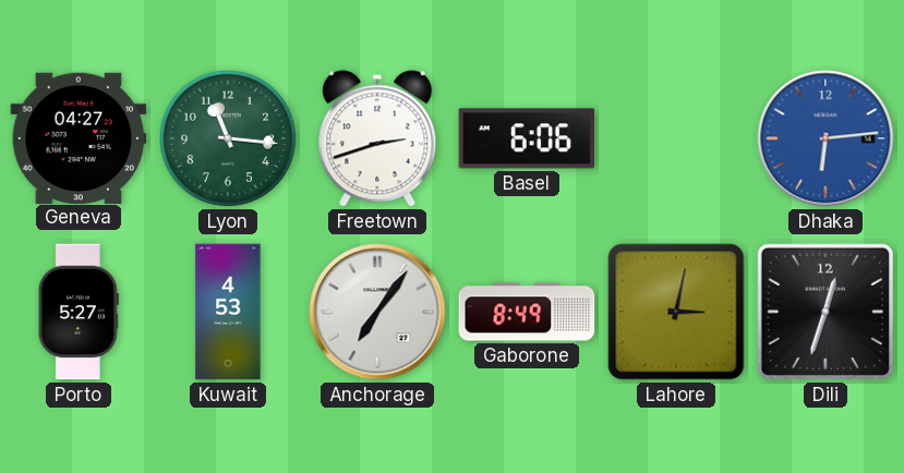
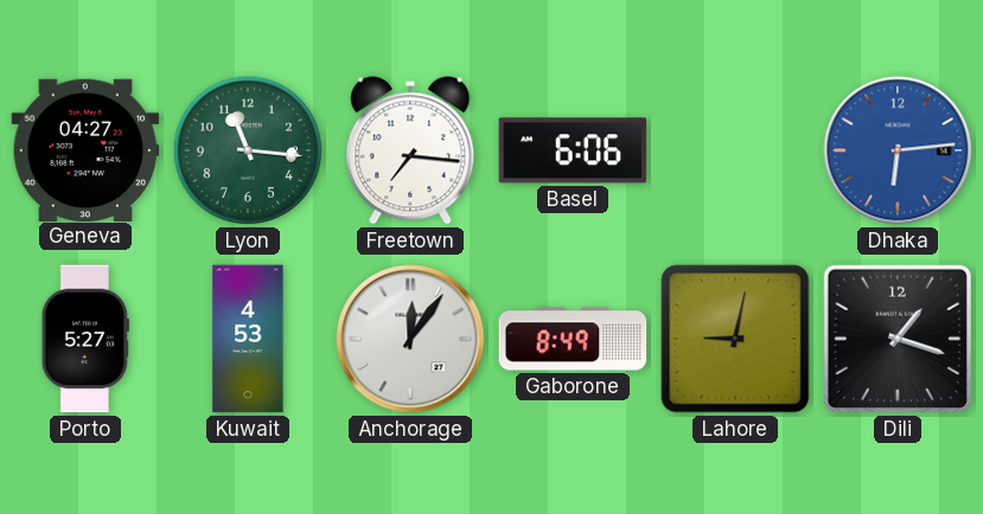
Freetown: 2:42 -> 7:16 (410, 150)
Anchorage: 7:06 -> 12:06 (410, 339)
Lahore: 3:02 -> 9:02 (735, 339)
Dili: 12:33 -> 1:18 (898, 339)
